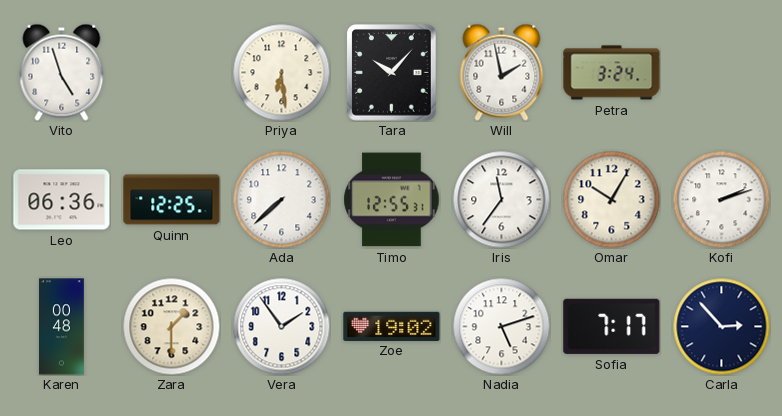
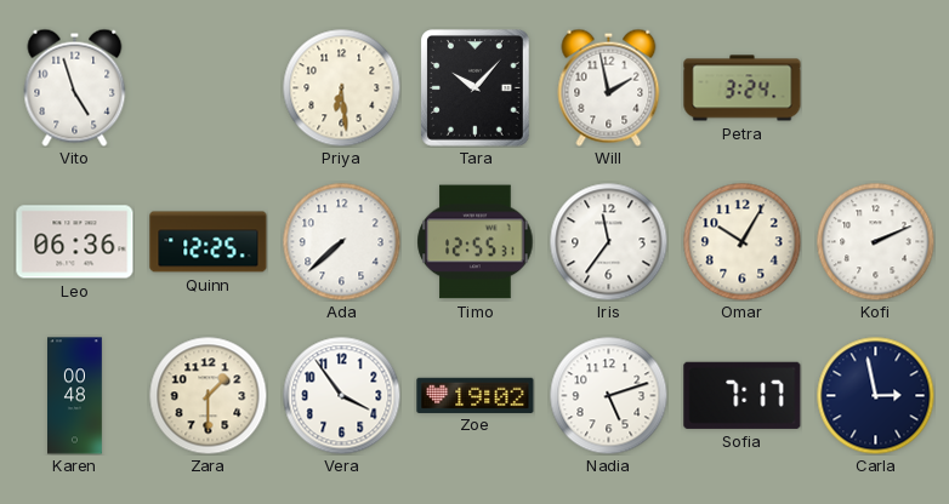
Kofi: 2:12 -> 2:11 (875, 241)
Vera: 1:54 -> 3:54 (341, 395)
Carla: 2:53 -> 2:58 (875, 395)
